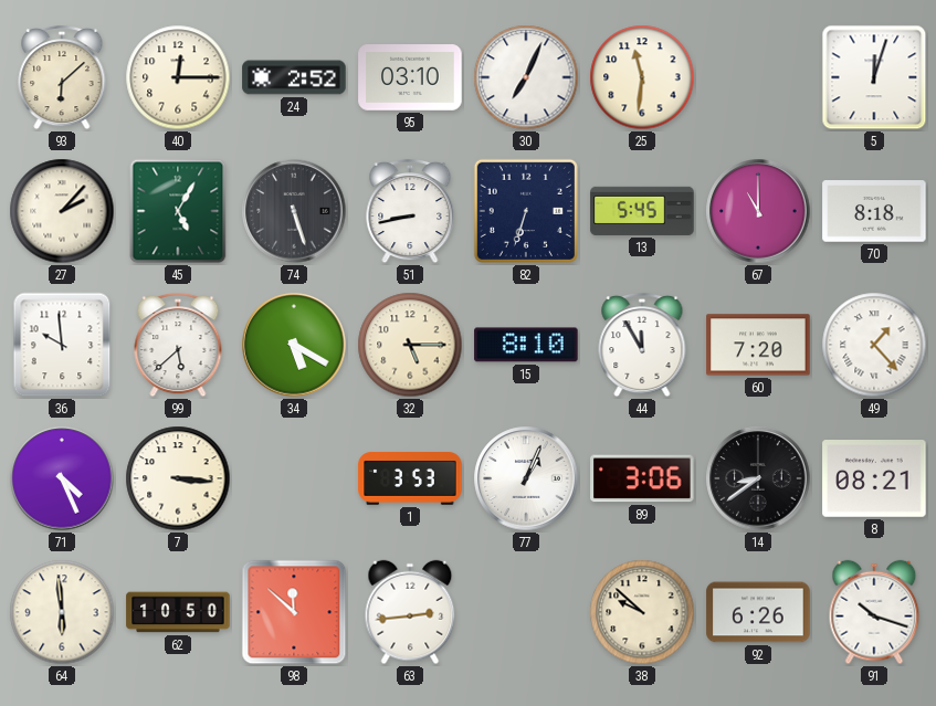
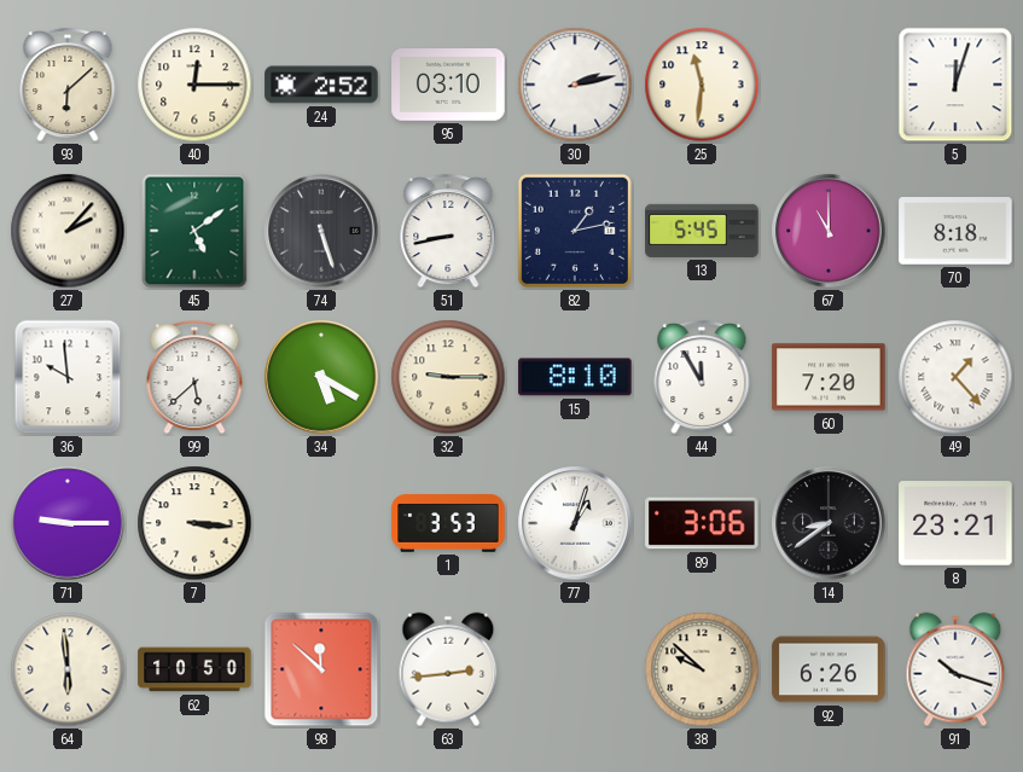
30: 7:04 -> 2:13 (575, 85)
45: 5:05 -> 5:09 (194, 231)
82: 6:33 -> 1:13 (575, 231)
32: 5:15 -> 9:15 (448, 377)
71: 4:26 -> 9:15 (68, 523)
77: 1:04 -> 1:03 (575, 523)
8: 08:21 -> 23:21 (955, 524)
